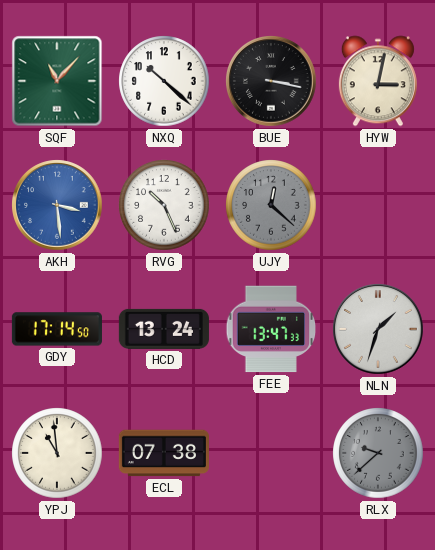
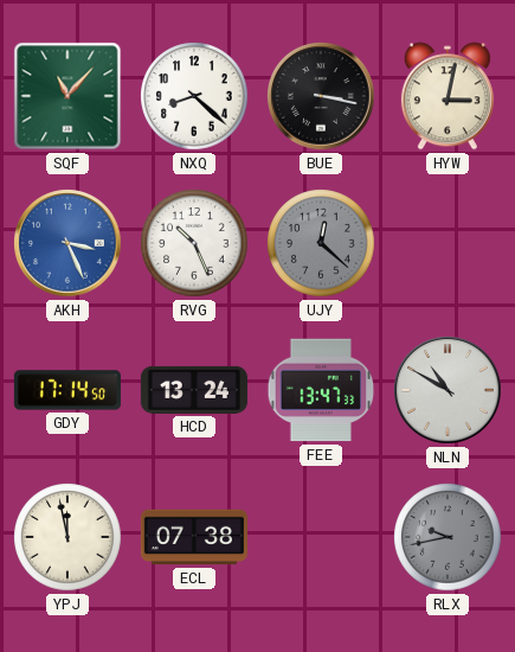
NXQ: 10:22 -> 8:22 (194, 96)
AKH: 3:29 -> 3:26 (67, 243)
NLN: 1:33 -> 10:50 (448, 390)
YPJ: 10:59 -> 11:58 (67, 537)
RLX: 9:38 -> 9:43 (448, 537)
